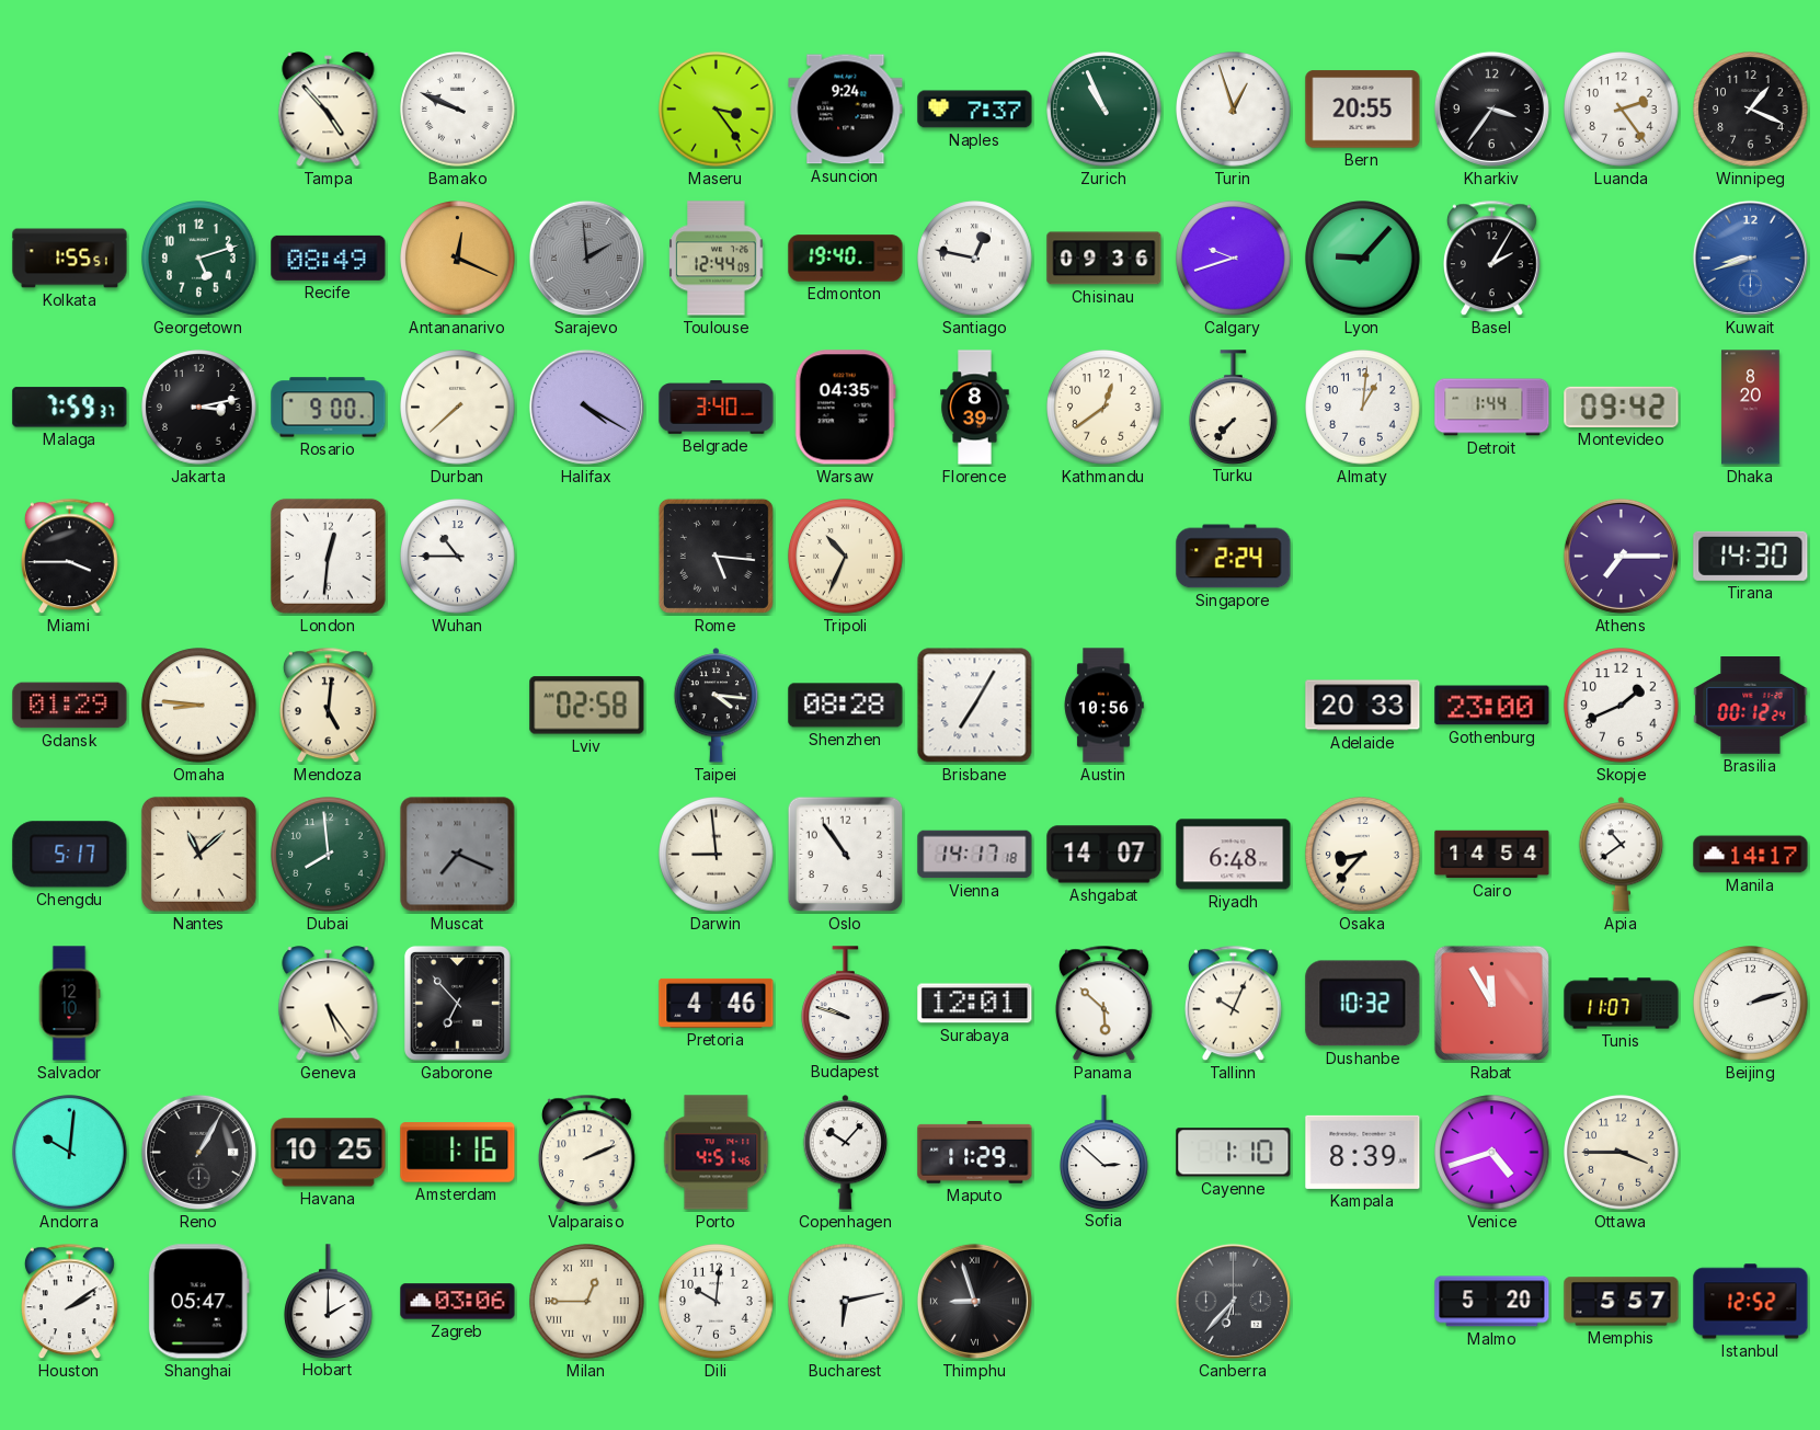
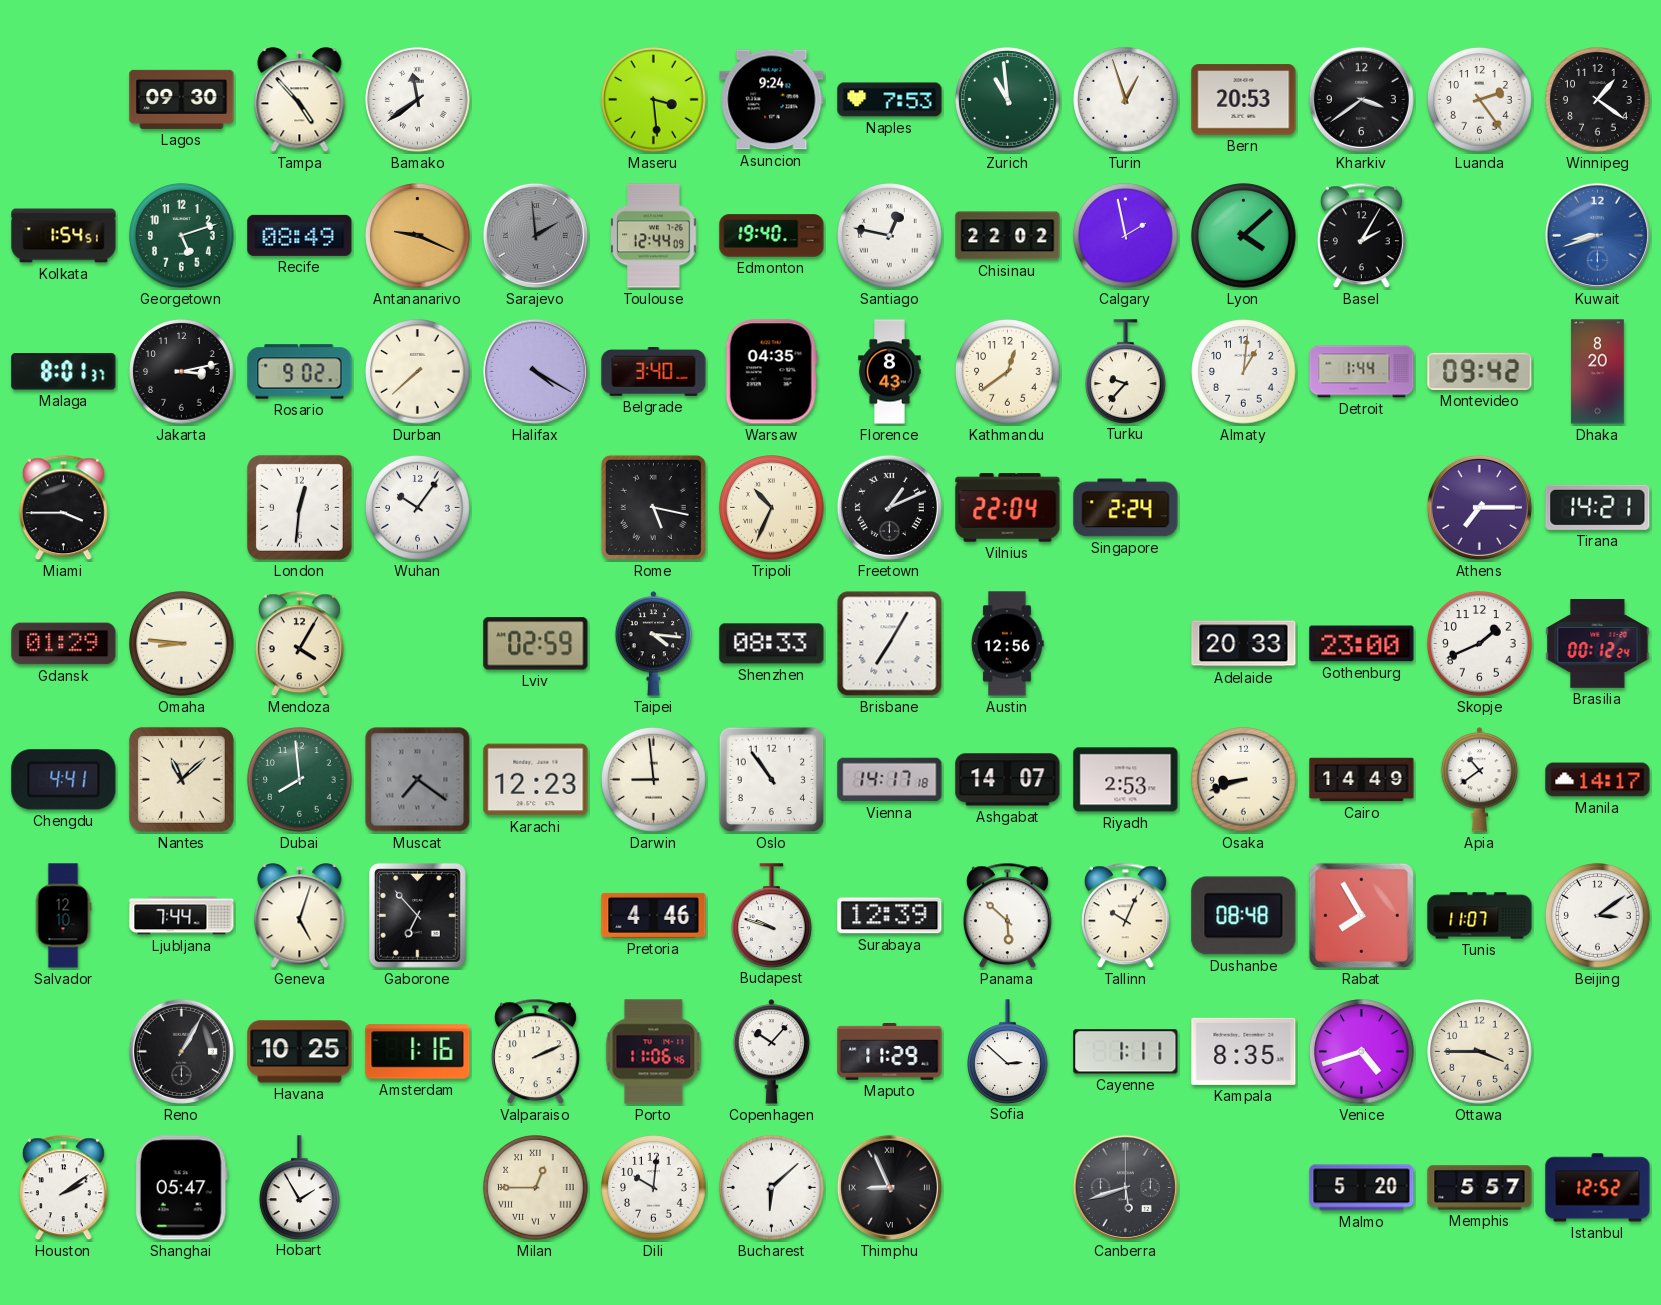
Lagos: none -> 09:30 (182, 99)
Bamako: 9:49 -> 11:39 (418, 100)
Maseru: 3:24 -> 3:29 (654, 100)
Naples: 7:37 -> 7:53 (890, 100)
Zurich: 10:56 -> 10:59 (1008, 100)
Bern: 20:55 -> 20:53 (1244, 100)
Kharkiv: 3:36 -> 3:39 (1361, 99)
Winnipeg: 1:19 -> 1:21 (1598, 100)
Kolkata: 1:55 -> 1:54 (64, 236)
Antananarivo: 12:19 -> 9:19 (418, 236)
Chisinau: 09:36 -> 22:02 (1008, 236)
Calgary: 9:42 -> 1:58 (1126, 236)
Lyon: 9:07 -> 4:08 (1244, 236)
Malaga: 7:59 -> 8:01 (64, 372)
Rosario: 9:00 -> 9:02 (300, 372)
Florence: 8:39 -> 8:43 (890, 372)
Turku: 7:37 -> 9:37 (1126, 371)
Wuhan: 10:45 -> 10:06 (418, 508)
Rome: 5:16 -> 5:17 (653, 507)
Freetown: none -> 1:11 (889, 507)
Vilnius: none -> 22:04 (1008, 508)
Tirana: 14:30 -> 14:21 (1598, 507)
Mendoza: 5:01 -> 4:05 (299, 644)
Lviv: 02:58 -> 02:59 (536, 644)
Shenzhen: 08:28 -> 08:33 (772, 644)
Austin: 10:56 -> 12:56 (1007, 644)
Chengdu: 5:17 -> 4:41 (64, 780)
Muscat: 7:19 -> 7:21 (418, 780)
Karachi: none -> 12:23 (536, 780)
Riyadh: 6:48 -> 2:53 (1126, 780)
Osaka: 8:37 -> 8:42 (1244, 780)
Cairo: 14:54 -> 14:49 (1362, 780)
Ljubljana: none -> 7:44 (182, 916)
Geneva: 5:24 -> 5:03 (300, 916)
Surabaya: 12:01 -> 12:39 (890, 916)
Dushanbe: 10:32 -> 08:48 (1244, 916)
Rabat: 11:55 -> 7:55 (1361, 915)
Beijing: 2:12 -> 3:09 (1598, 916)
Andorra: 10:01 -> none (70, 1153)
Porto: 4:51 -> 11:06 (654, 1052)
Cayenne: 1:10 -> 1:11 (1126, 1052)
Kampala: 8:39 -> 8:35 (1244, 1051)
Hobart: 2:00 -> 1:55 (300, 1187)
Zagreb: 03:06 -> none (458, 1302)
Bucharest: 6:13 -> 6:08 (772, 1188)
Thimphu: 8:57 -> 8:56 (889, 1187)
Canberra: 6:37 -> 5:42 (1125, 1187)
